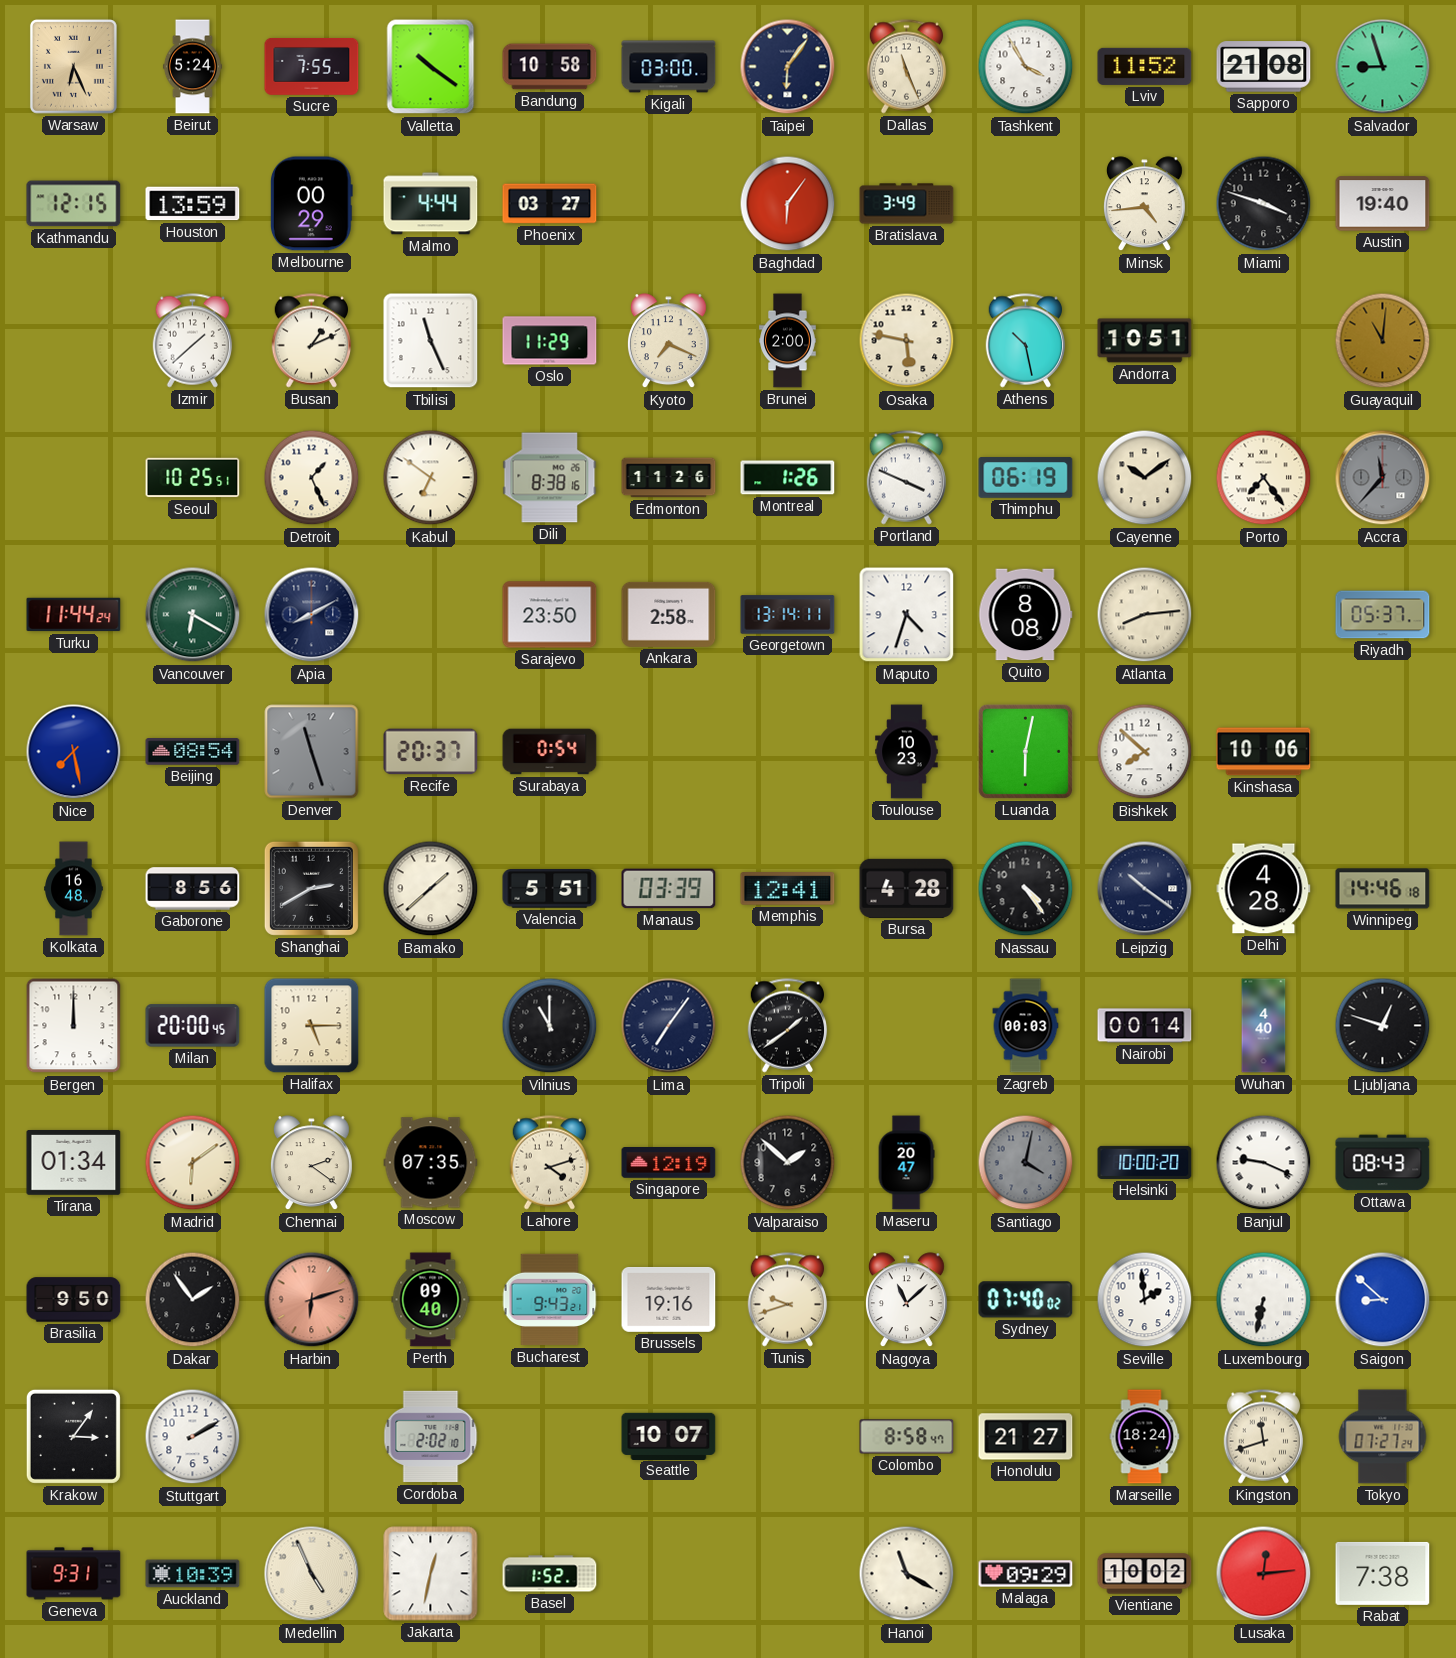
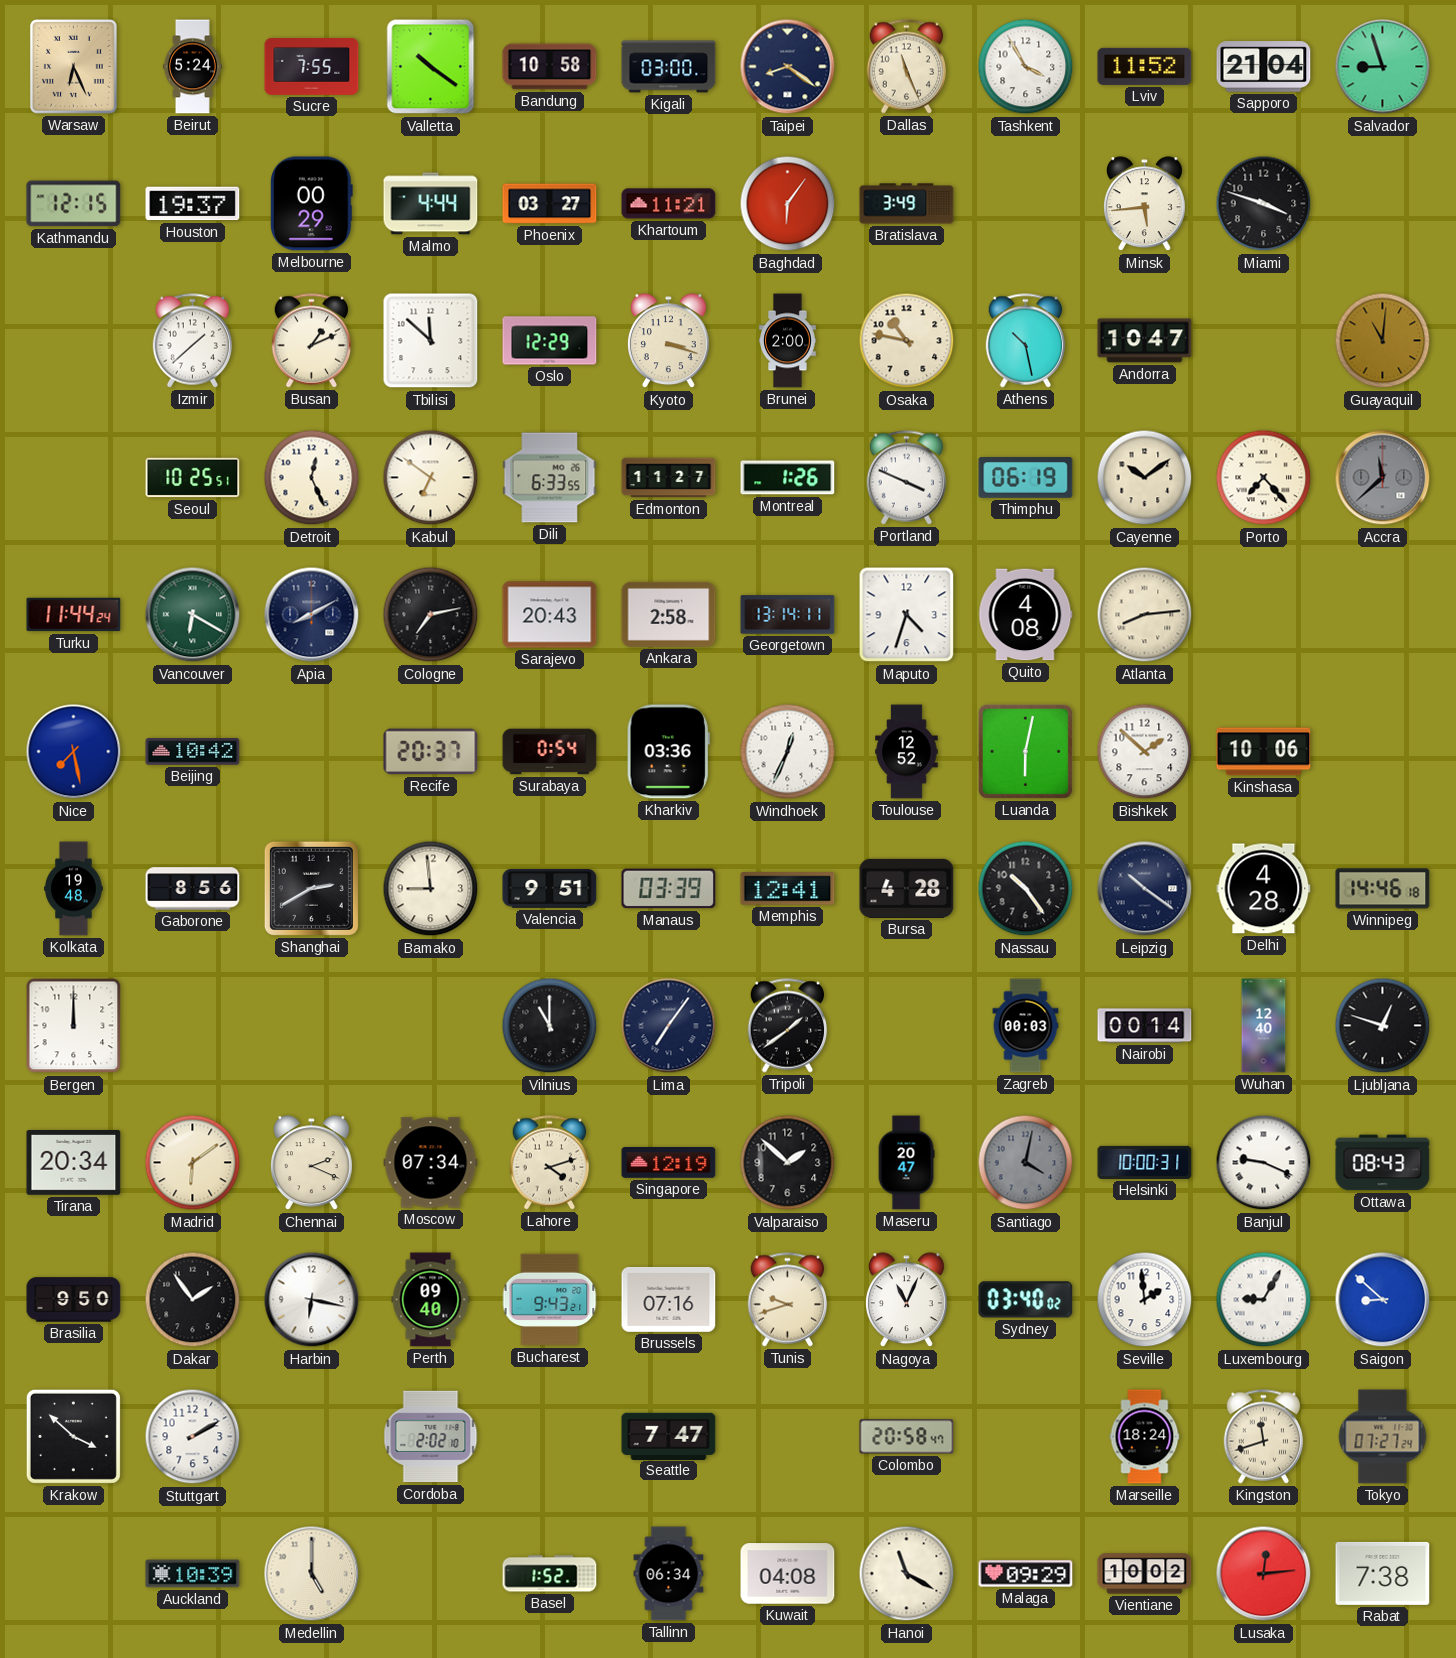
Taipei: 6:06 -> 8:21 (788, 67)
Sapporo: 21:08 -> 21:04 (1264, 67)
Houston: 13:59 -> 19:37 (193, 204)
Khartoum: none -> 11:21 (669, 204)
Minsk: 4:44 -> 5:44 (1144, 204)
Austin: 19:40 -> none (1383, 204)
Tbilisi: 11:26 -> 11:52 (431, 341)
Oslo: 11:29 -> 12:29 (550, 341)
Kyoto: 7:19 -> 3:18 (668, 341)
Osaka: 5:47 -> 10:47 (907, 341)
Andorra: 10:51 -> 10:47 (1145, 341)
Detroit: 1:26 -> 12:26 (312, 478)
Dili: 8:38 -> 6:33 (550, 478)
Edmonton: 11:26 -> 11:27 (669, 478)
Porto: 7:24 -> 7:23 (1264, 478)
Accra: 11:37 -> 11:38 (1383, 478)
Cologne: none -> 7:13 (431, 615)
Sarajevo: 23:50 -> 20:43 (550, 615)
Quito: 8:08 -> 4:08 (1026, 615)
Riyadh: 05:37 -> none (1383, 615)
Beijing: 08:54 -> 10:42 (193, 752)
Denver: 11:27 -> none (312, 752)
Kharkiv: none -> 03:36 (668, 752)
Windhoek: none -> 12:34 (788, 752)
Toulouse: 10:23 -> 12:52 (907, 752)
Bishkek: 7:52 -> 1:52 (1145, 752)
Kolkata: 16:48 -> 19:48 (74, 889)
Bamako: 1:38 -> 8:59 (431, 889)
Valencia: 5:51 -> 9:51 (550, 889)
Nassau: 4:24 -> 10:24 (1026, 889)
Milan: 20:00 -> none (193, 1026)
Halifax: 5:15 -> none (312, 1026)
Wuhan: 4:40 -> 12:40 (1264, 1026)
Tirana: 01:34 -> 20:34 (74, 1162)
Chennai: 2:21 -> 2:19 (311, 1163)
Moscow: 07:35 -> 07:34 (431, 1163)
Helsinki: 10:00:20 -> 10:00:31 (1145, 1162)
Harbin: 6:12 -> 6:17 (312, 1300)
Harbin dial: salmon -> white (312, 1300)
Brussels: 19:16 -> 07:16 (669, 1299)
Nagoya: 11:08 -> 11:04 (906, 1300)
Sydney: 07:40 -> 03:40 (1026, 1300)
Luxembourg: 6:32 -> 9:05 (1264, 1300)
Krakow: 3:06 -> 3:52 (73, 1436)
Seattle: 10:07 -> 7:47 (669, 1436)
Colombo: 8:58 -> 20:58 (907, 1437)
Honolulu: 21:27 -> none (1026, 1437)
Geneva: 9:31 -> none (74, 1574)
Medellin: 4:56 -> 5:00 (312, 1574)
Jakarta: 12:32 -> none (431, 1574)
Tallinn: none -> 06:34 (669, 1574)
Kuwait: none -> 04:08 (788, 1574)
